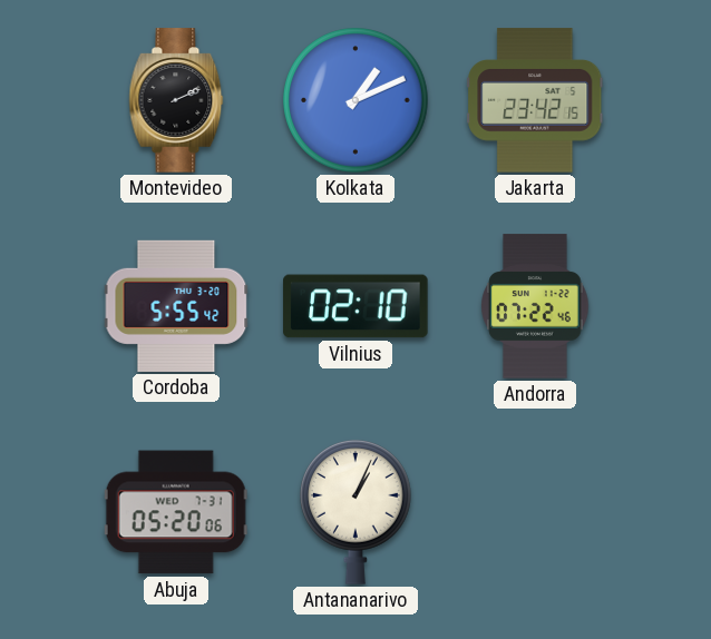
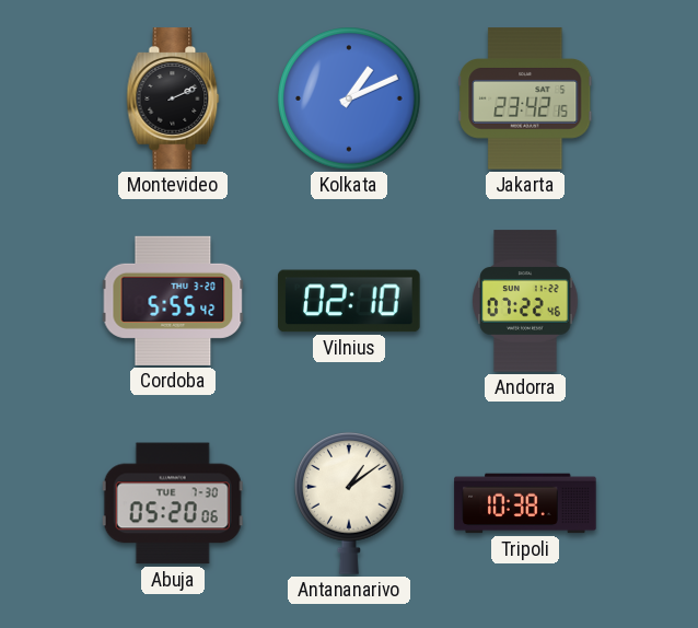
Abuja date: WED 7-31 -> TUE 7-30 (173, 503)
Antananarivo: 1:04 -> 1:09 (350, 503)
Tripoli: none -> 10:38 (525, 503)
